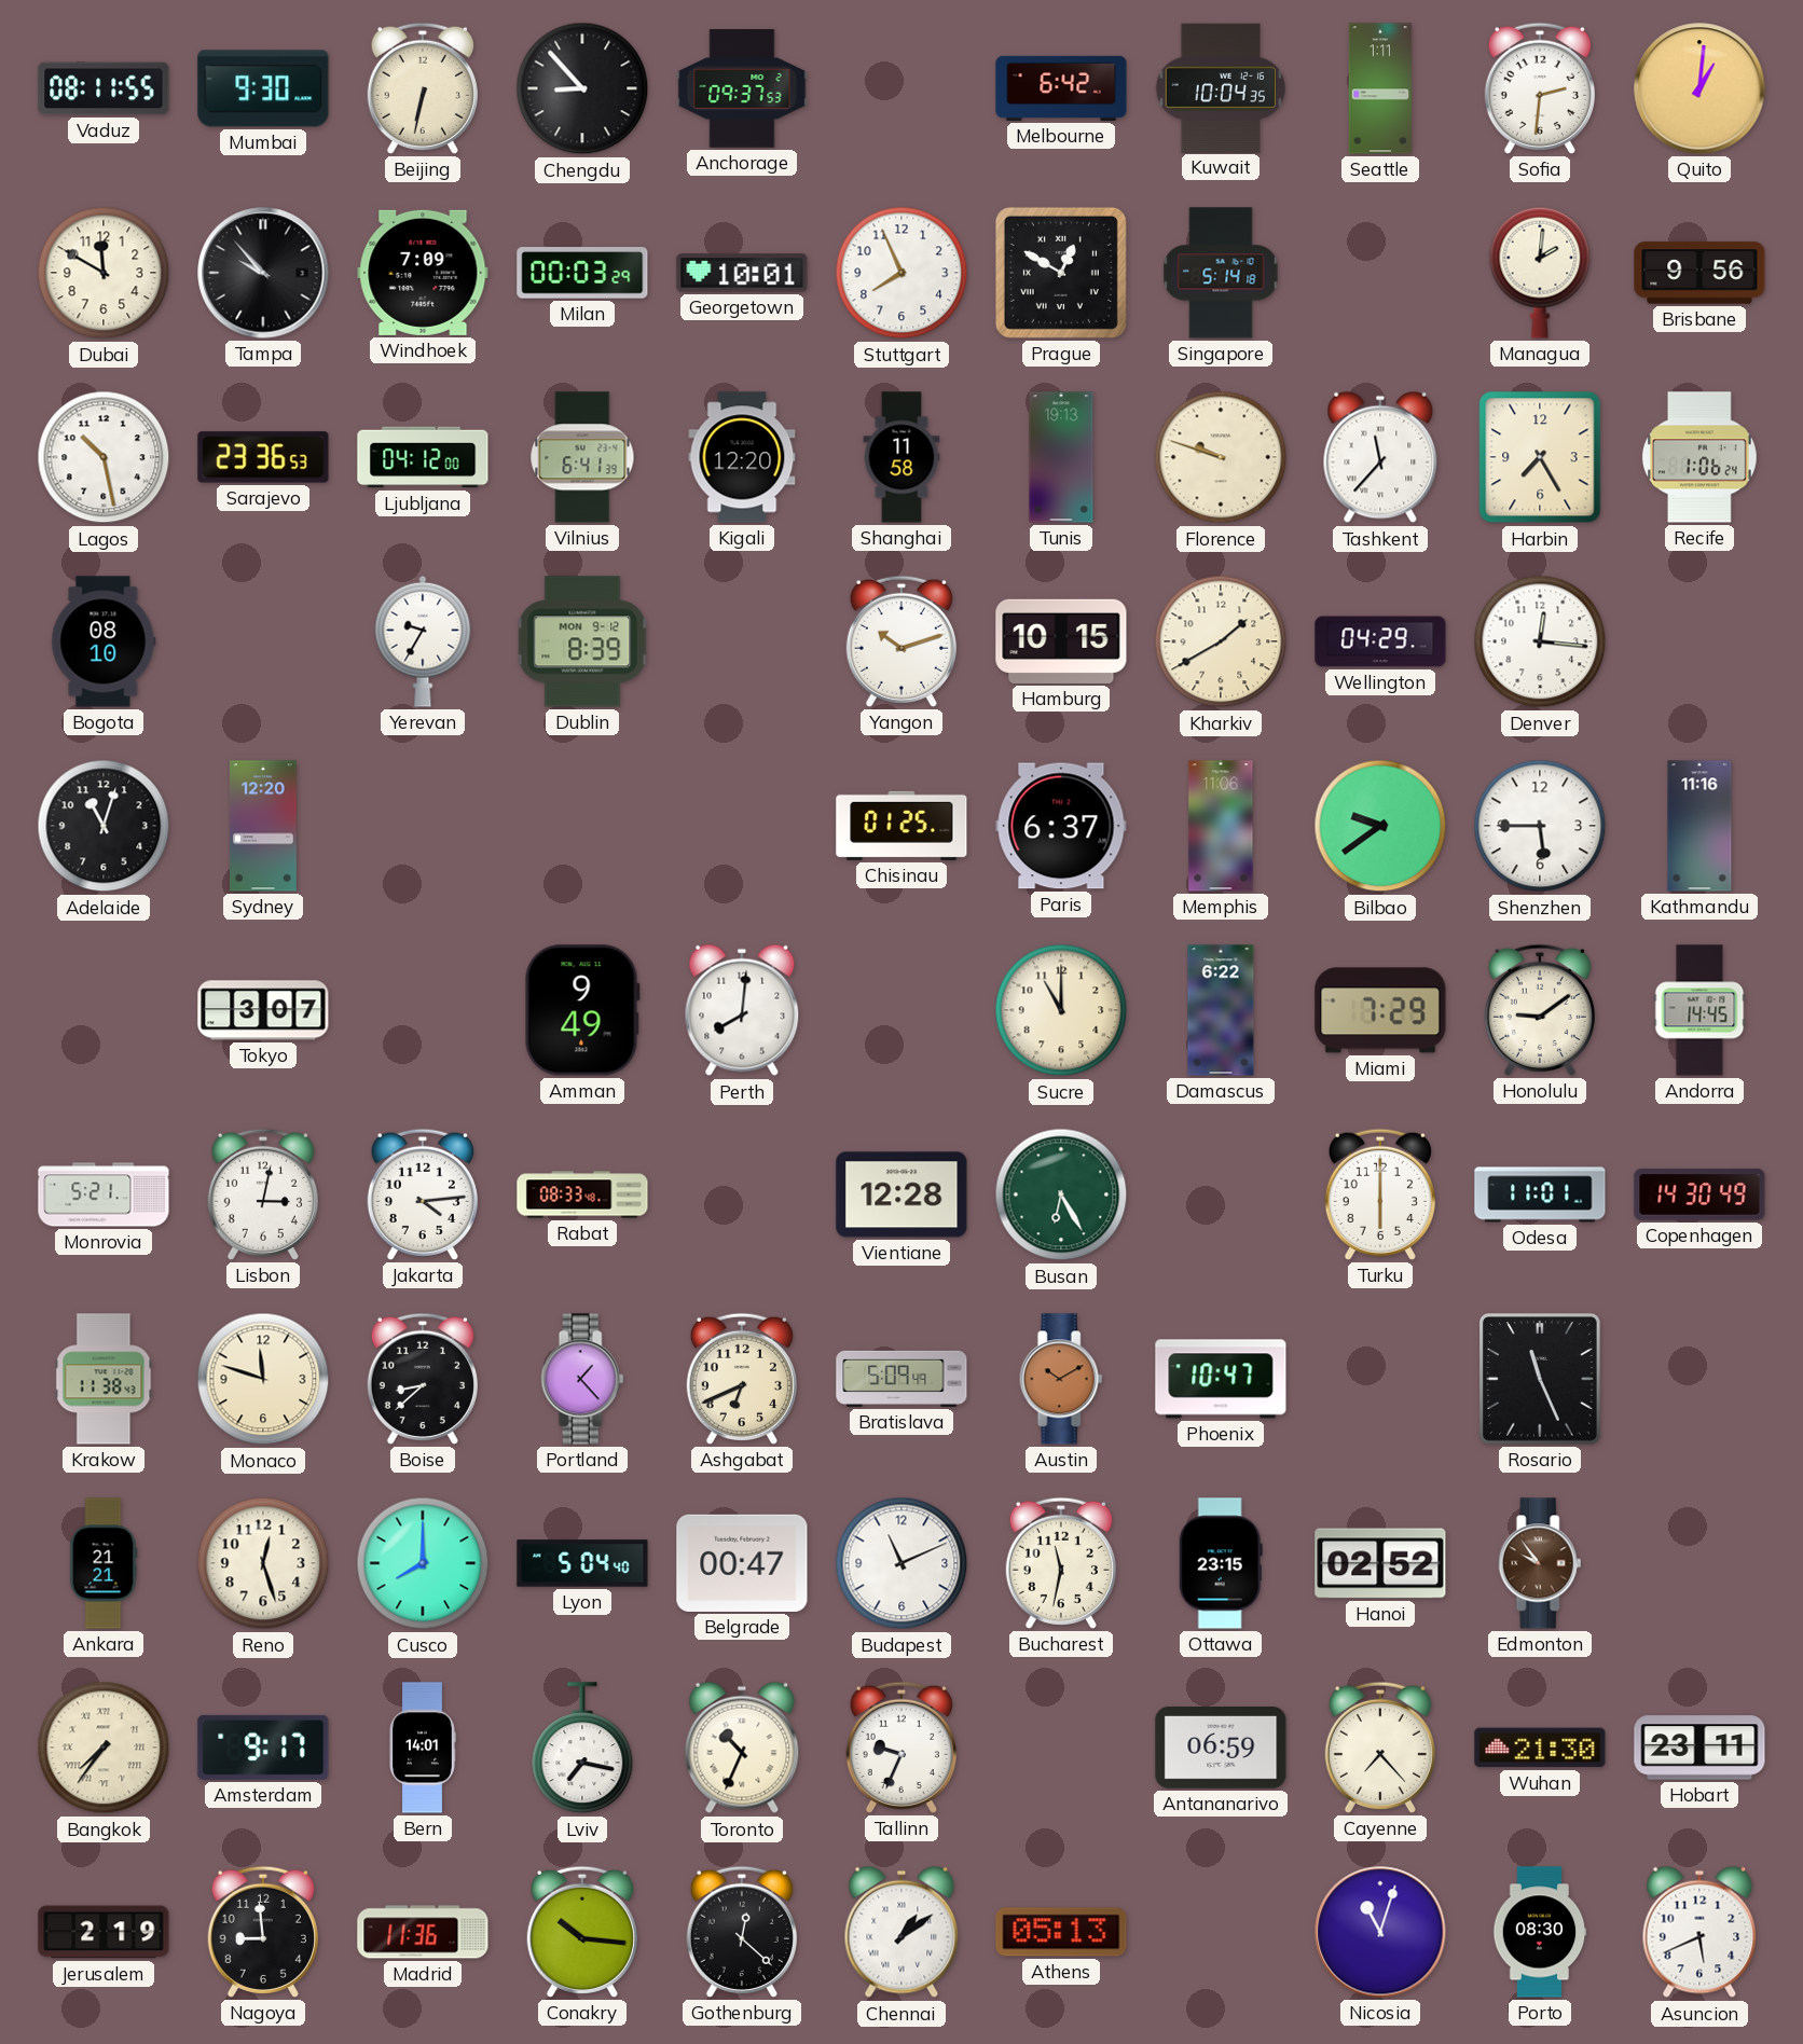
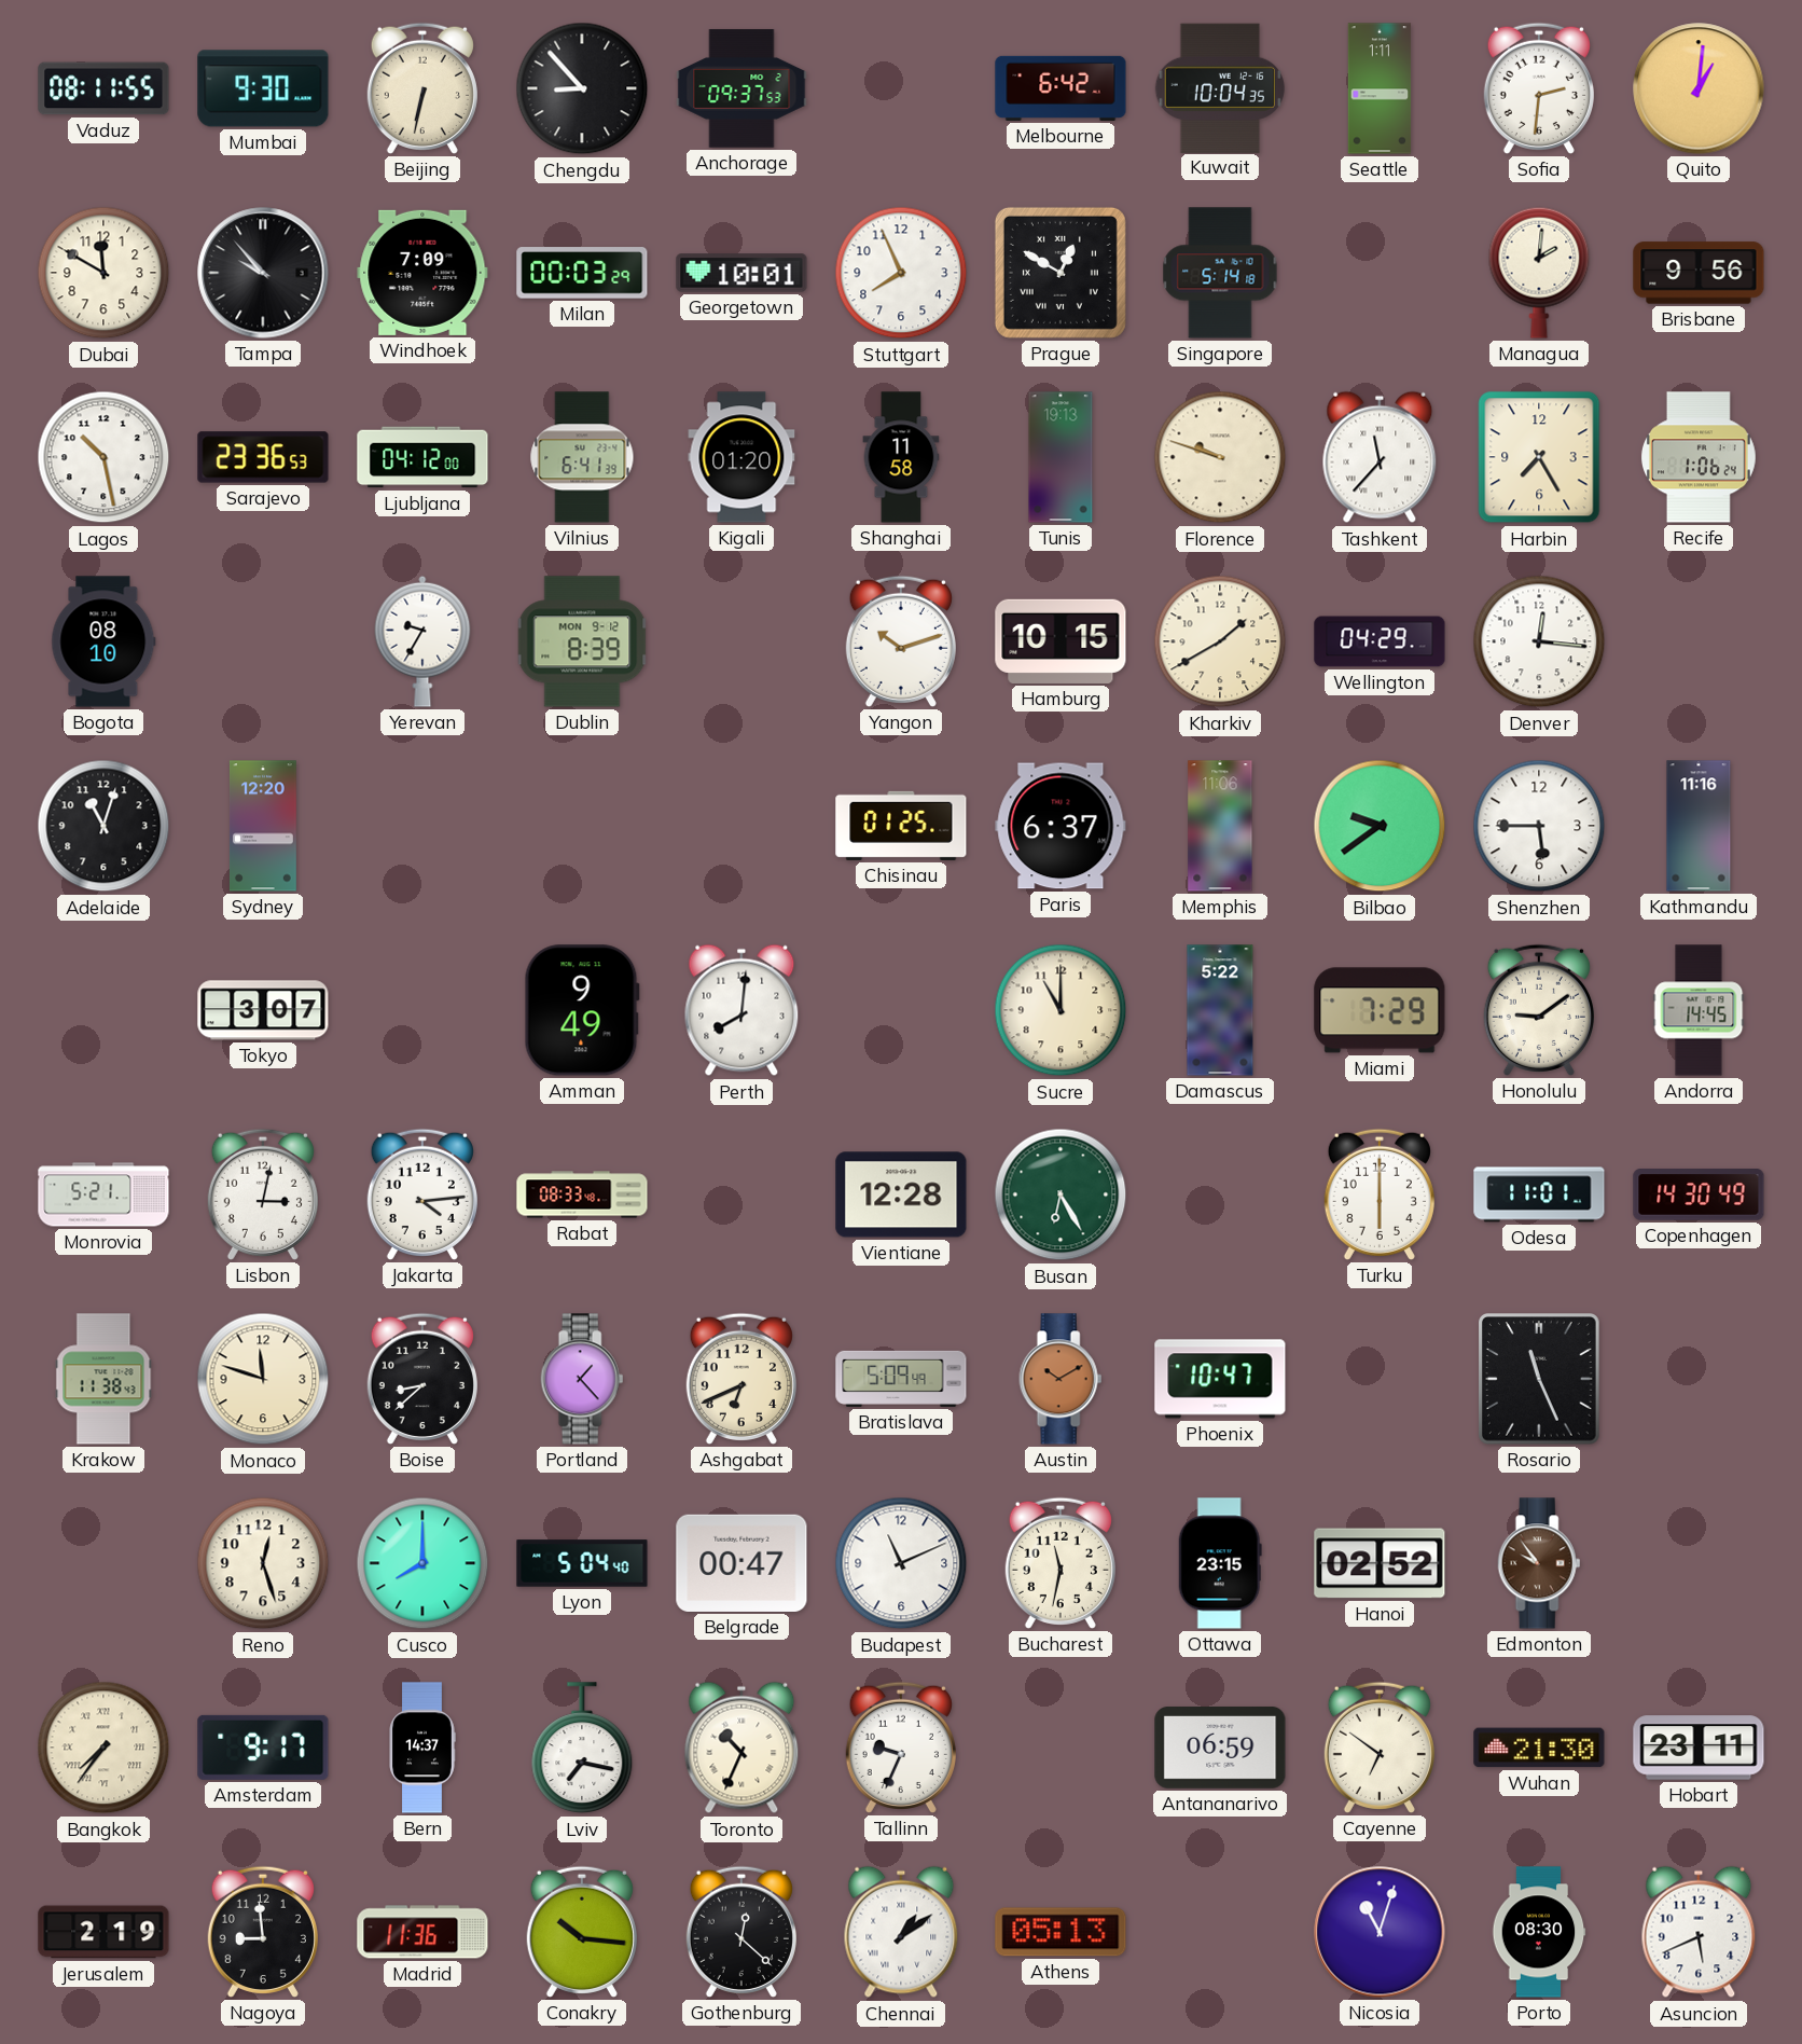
Kigali: 12:20 -> 01:20 (741, 457)
Damascus: 6:22 -> 5:22 (1220, 1010)
Ankara: 21:21 -> none (104, 1563)
Bern: 14:01 -> 14:37 (422, 1748)
Cayenne: 7:23 -> 6:51 (1380, 1748)
